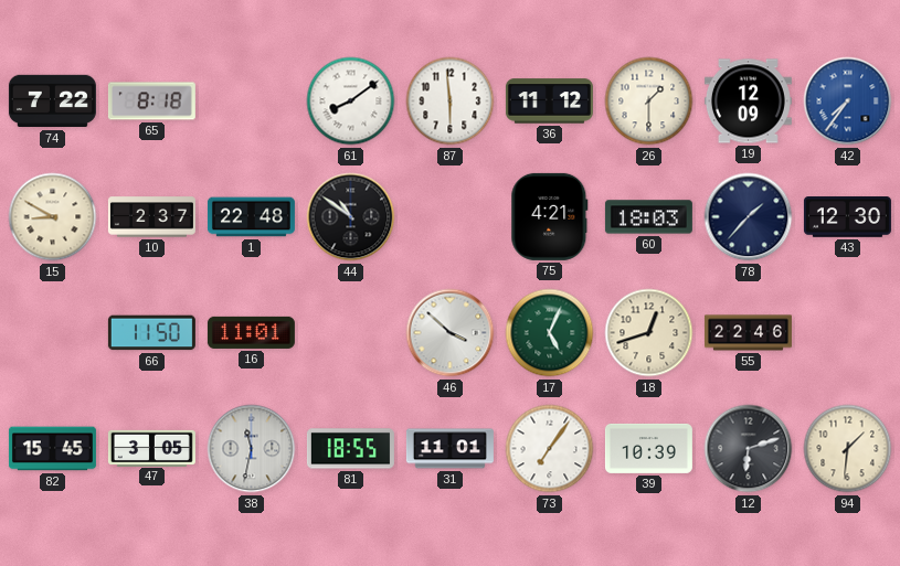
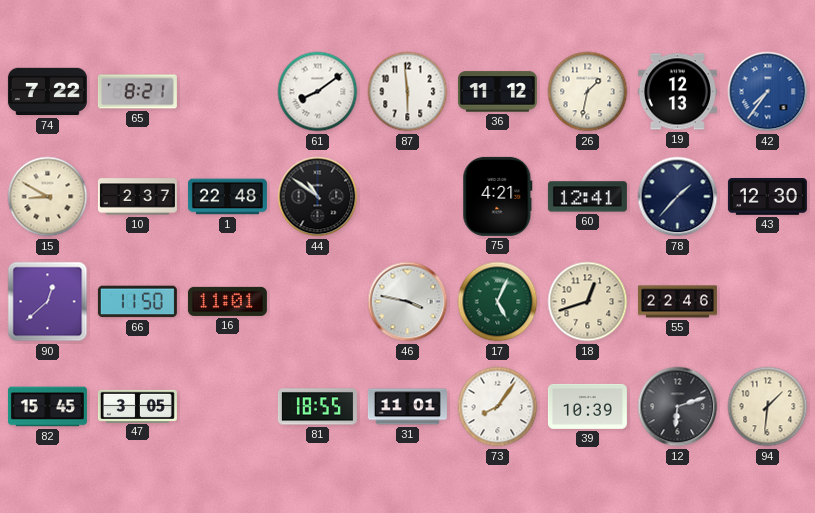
65: 8:18 -> 8:21 (137, 92)
26: 1:30 -> 1:32 (588, 92)
19: 12:09 -> 12:13 (677, 92)
60: 18:03 -> 12:41 (587, 197)
90: none -> 12:38 (48, 302)
46: 3:52 -> 3:47 (408, 302)
38: 11:32 -> none (252, 449)
73: 7:06 -> 8:06 (498, 407)
